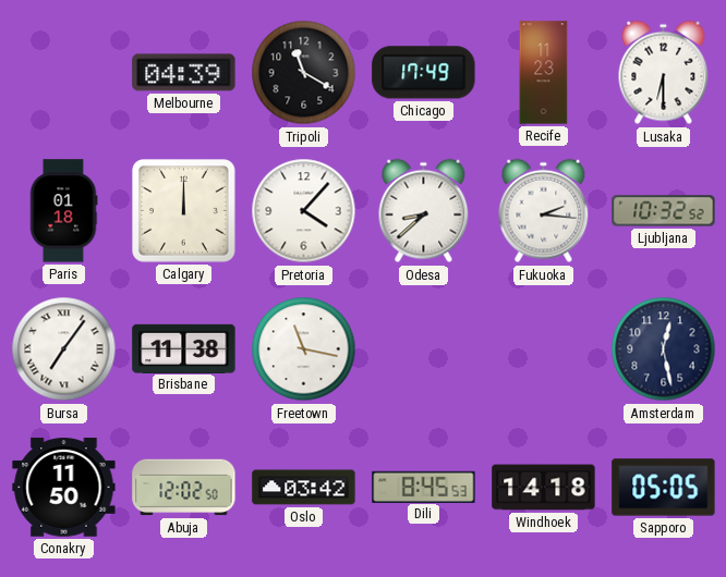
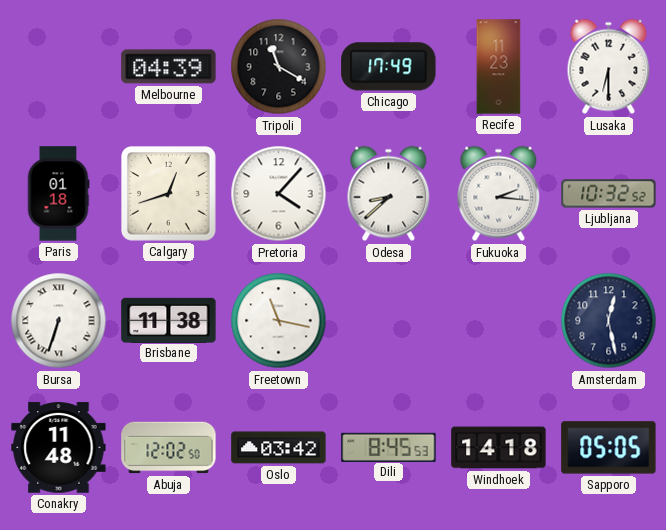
Calgary: 12:00 -> 12:42 (169, 194)
Bursa: 7:06 -> 6:33 (59, 321)
Conakry: 11:50 -> 11:48 (59, 448)
